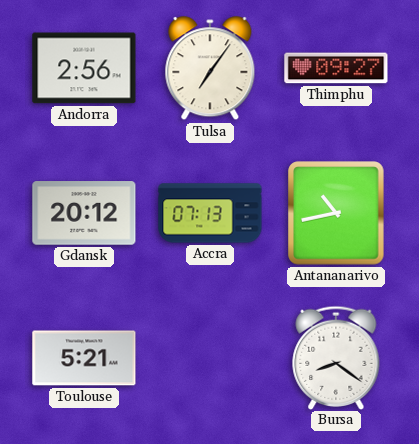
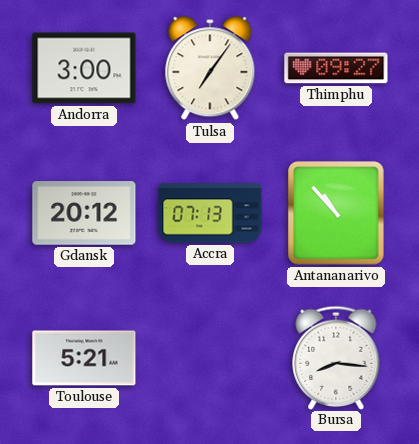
Andorra: 2:56 -> 3:00 (84, 68)
Antananarivo: 10:43 -> 10:53 (336, 213)
Bursa: 8:21 -> 8:16 (336, 357)
